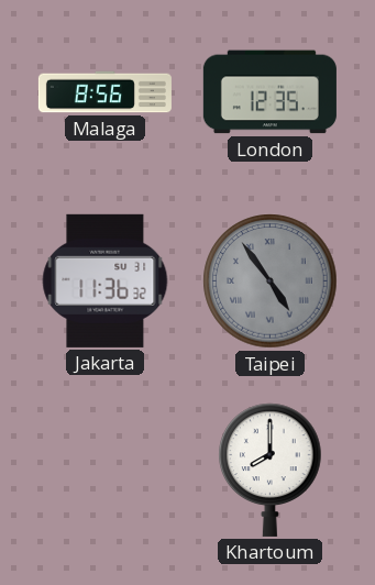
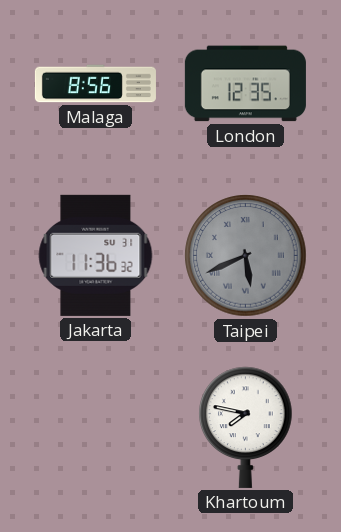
Taipei: 4:54 -> 5:41 (246, 256)
Khartoum: 8:00 -> 7:47 (246, 427)
